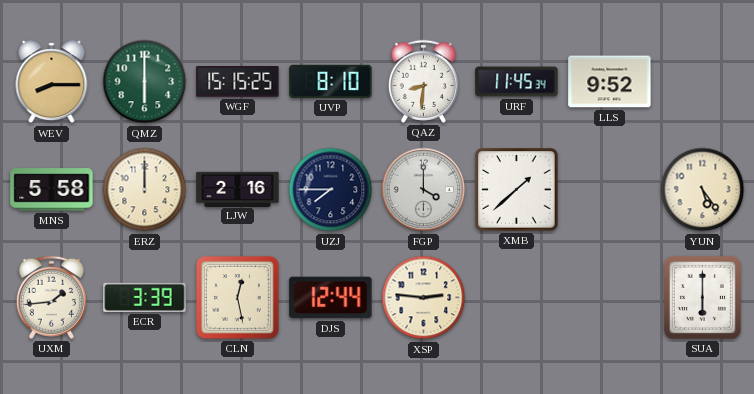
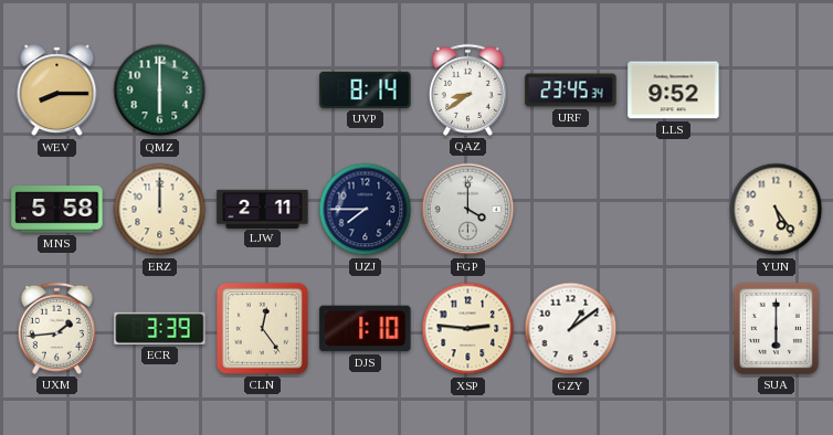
WGF: 15:15 -> none (238, 82)
UVP: 8:10 -> 8:14 (366, 89)
QAZ: 8:31 -> 8:39 (467, 89)
URF: 11:45 -> 23:45 (571, 91)
LJW: 2:16 -> 2:11 (263, 209)
XMB: 1:38 -> none (517, 190)
CLN: 12:28 -> 12:24 (262, 328)
DJS: 12:44 -> 1:10 (366, 329)
GZY: none -> 1:09 (571, 329)
